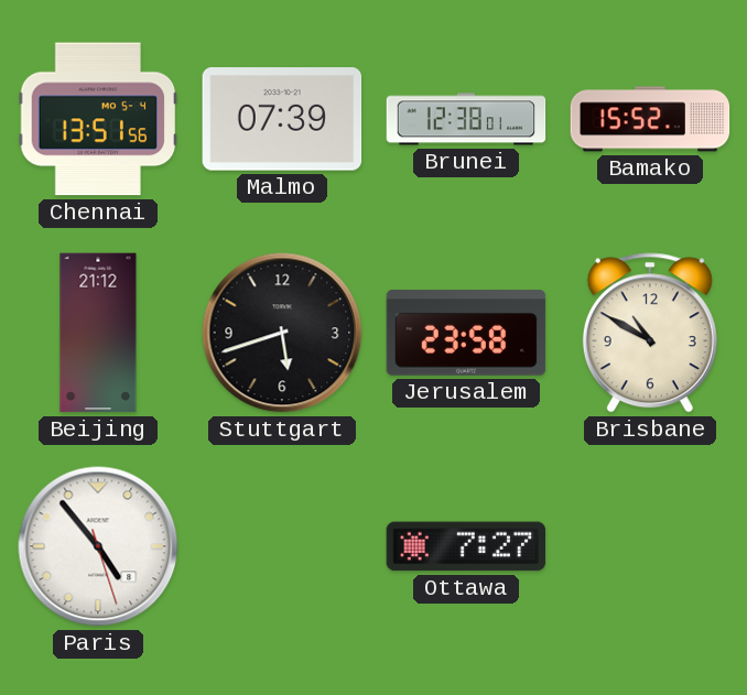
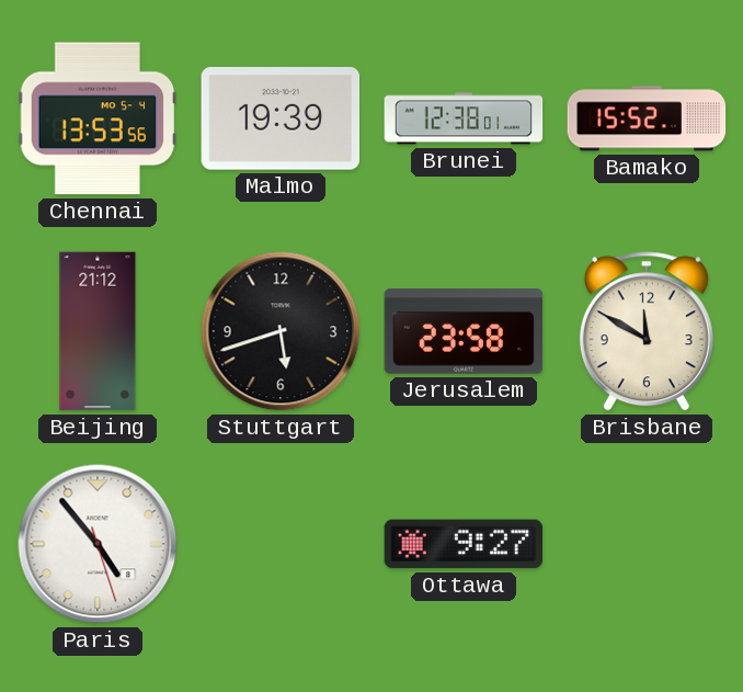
Chennai: 13:51 -> 13:53 (98, 118)
Malmo: 07:39 -> 19:39 (281, 118)
Brisbane: 10:50 -> 11:50 (647, 331)
Ottawa: 7:27 -> 9:27 (464, 544)
